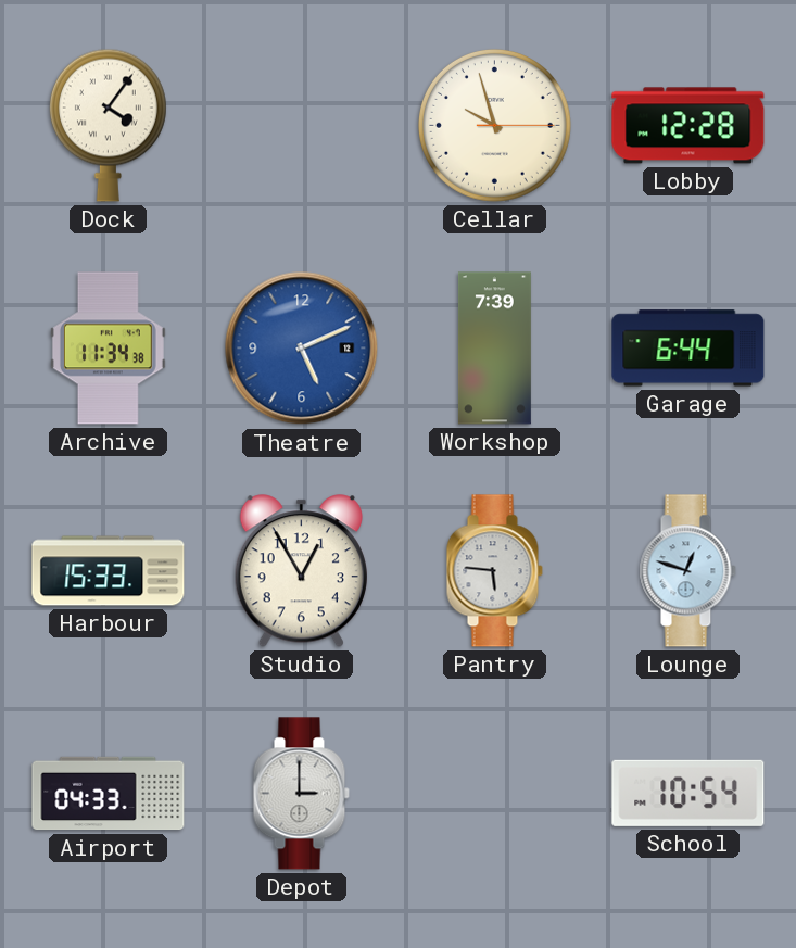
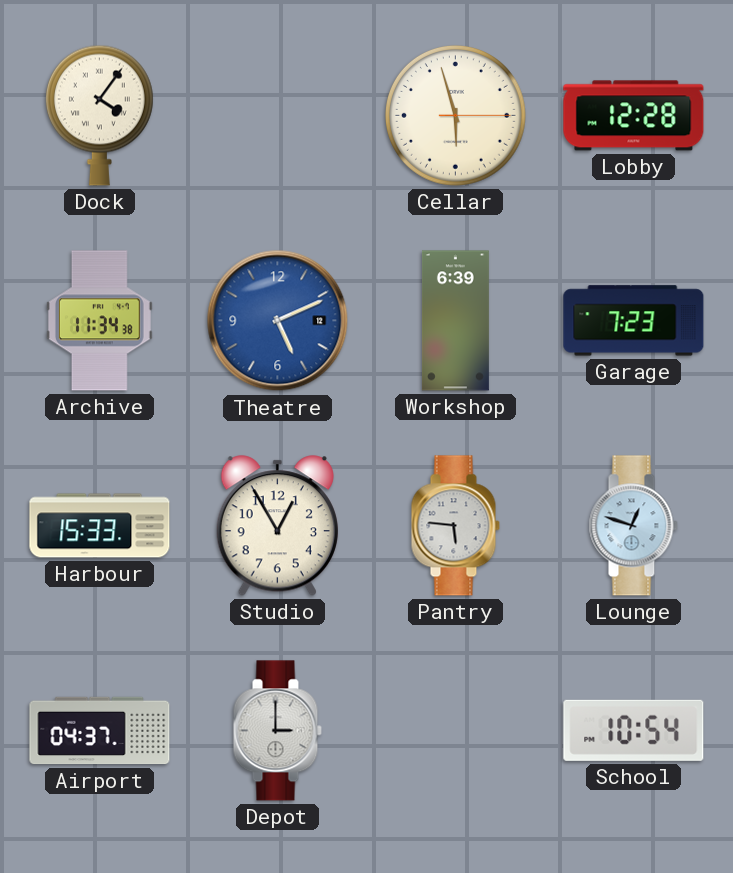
Cellar: 9:57 -> 5:57 (455, 115)
Workshop: 7:39 -> 6:39 (455, 321)
Garage: 6:44 -> 7:23 (634, 321)
Airport: 04:33 -> 04:37 (100, 731)
